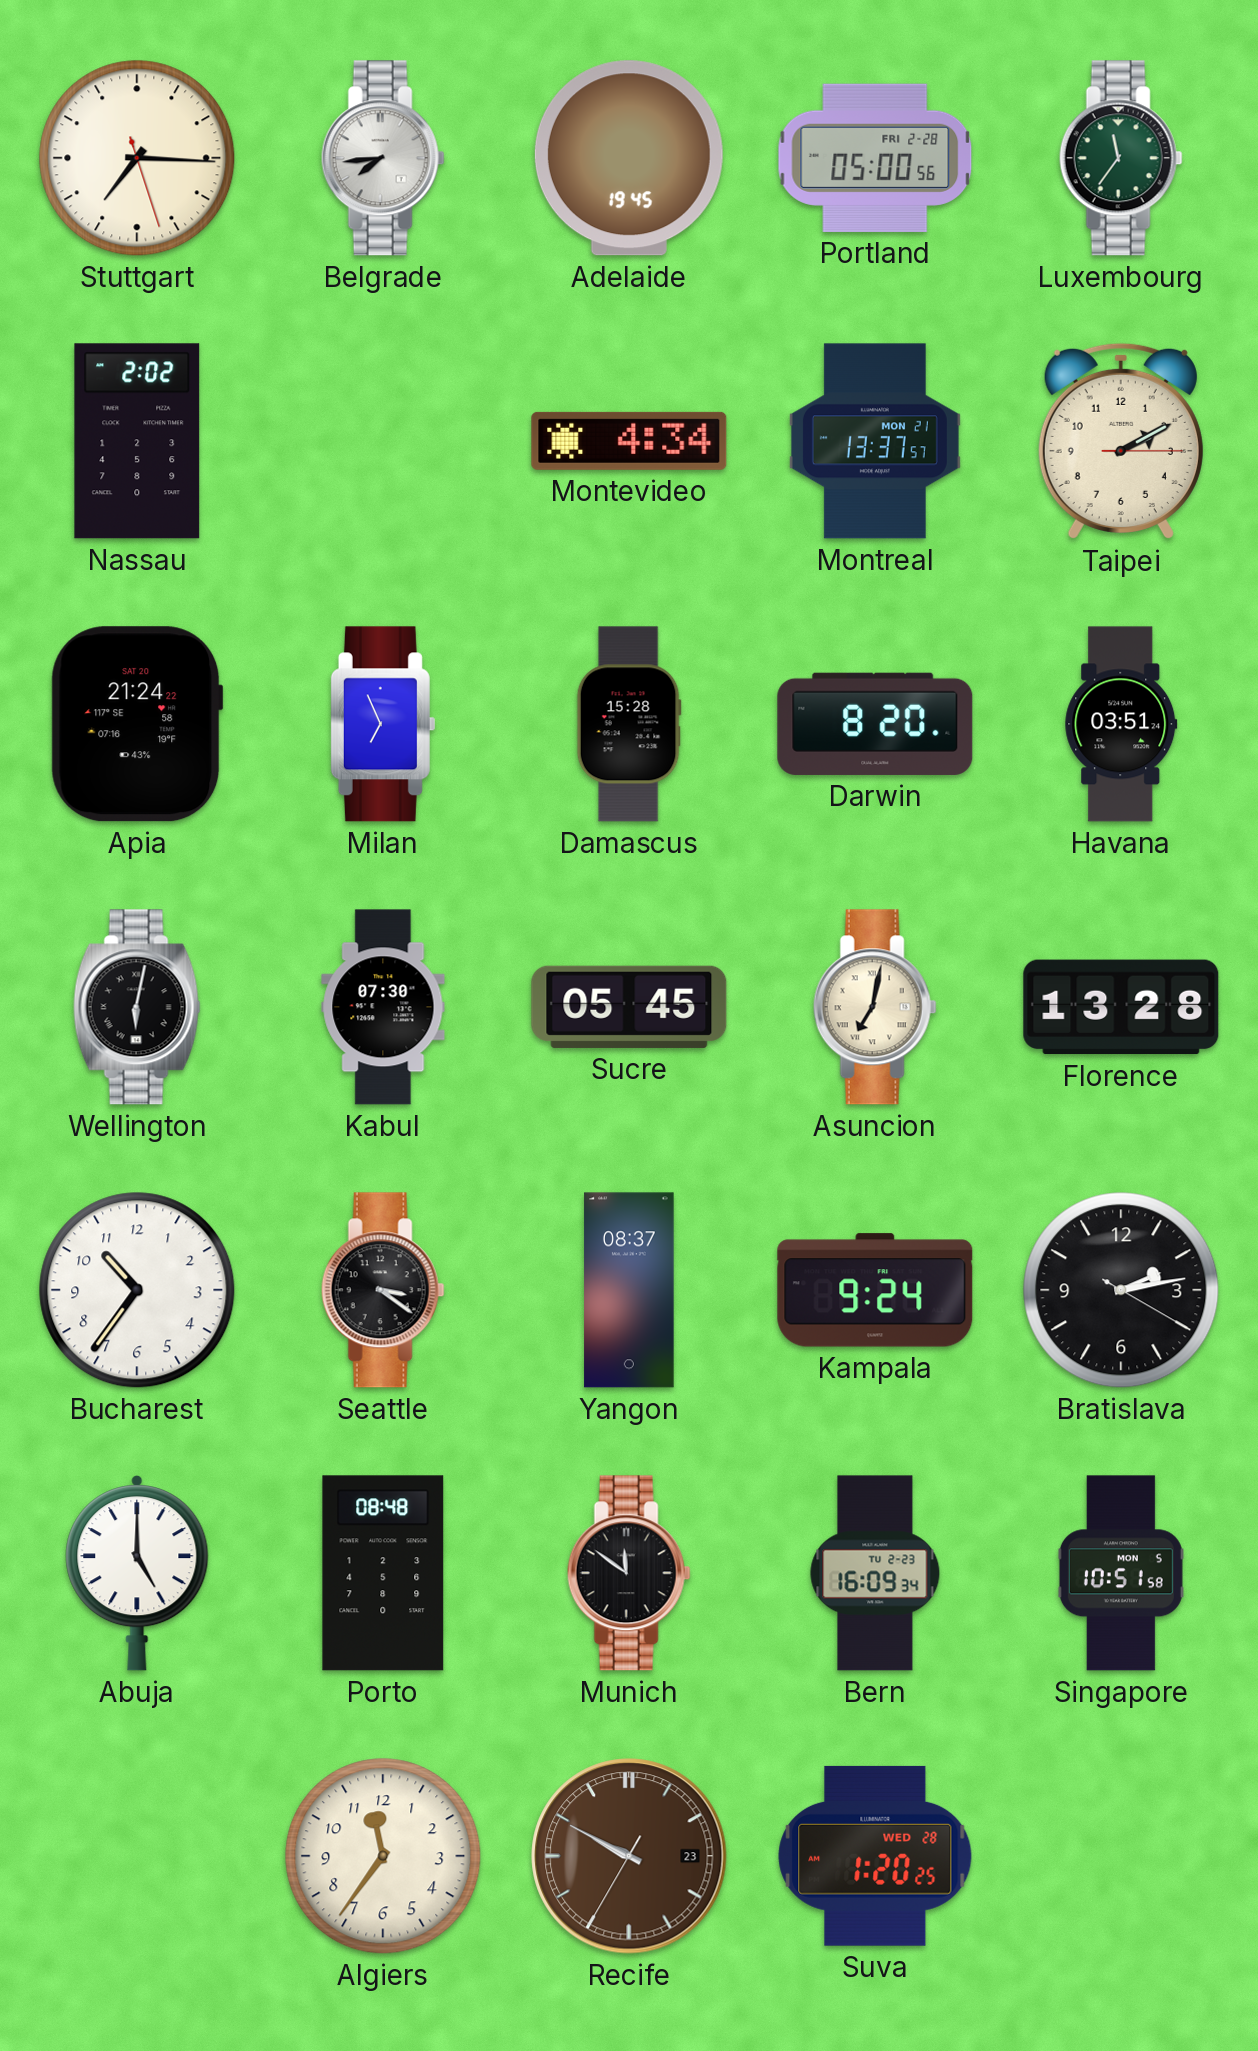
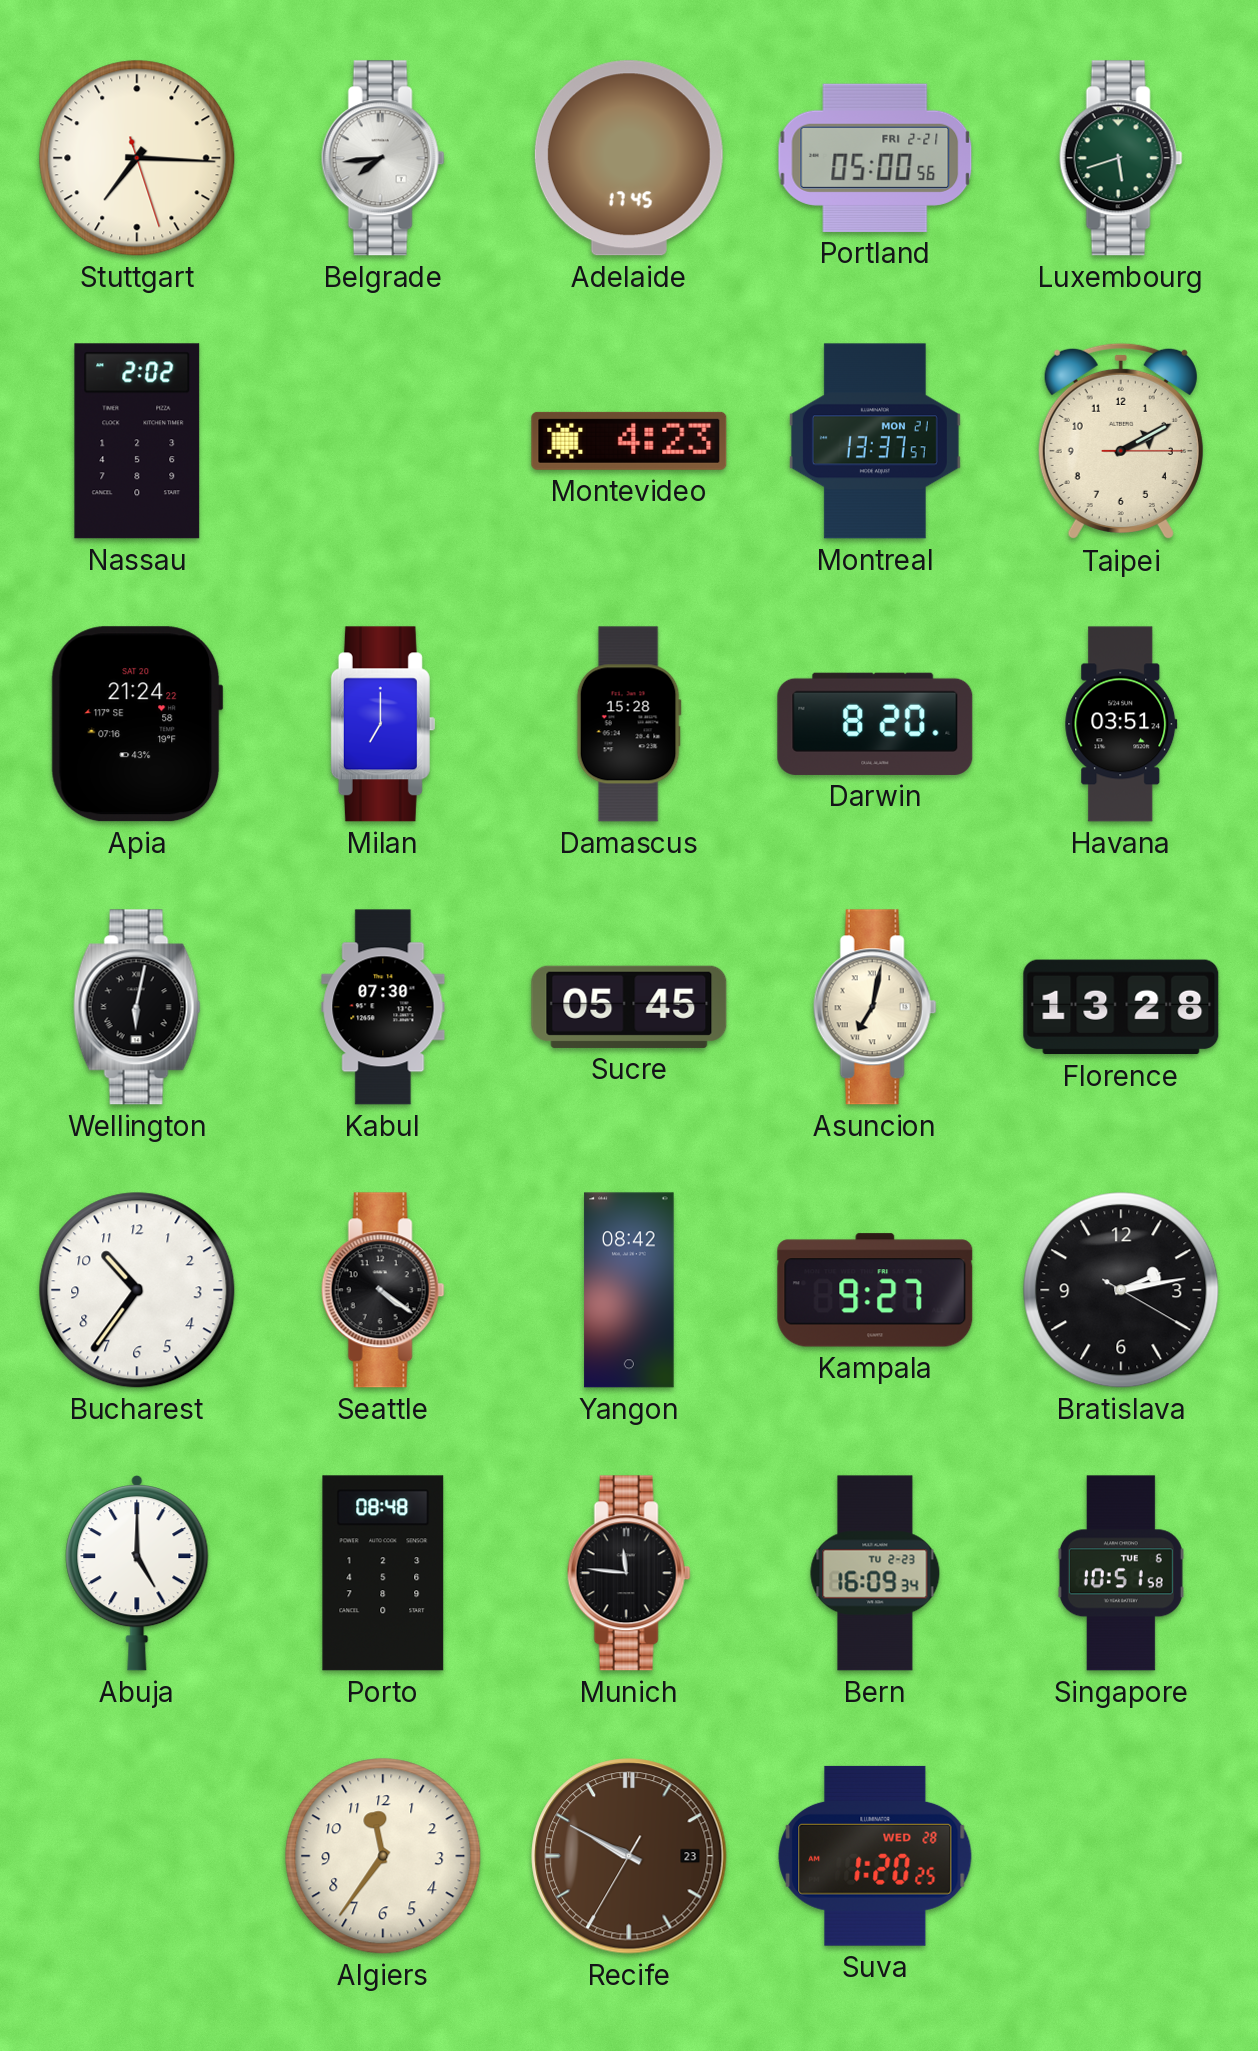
Adelaide: 19:45 -> 17:45 (629, 158)
Portland date: FRI 2-28 -> FRI 2-21 (875, 158)
Luxembourg: 11:36 -> 5:42 (1121, 158)
Montevideo: 4:34 -> 4:23 (629, 441)
Milan: 6:56 -> 7:00 (382, 724)
Seattle: 3:21 -> 4:21 (383, 1290)
Yangon: 08:37 -> 08:42 (629, 1290)
Kampala: 9:24 -> 9:27 (875, 1290)
Munich: 11:51 -> 11:46 (629, 1573)
Singapore date: MON 5 -> TUE 6 (1121, 1573)
